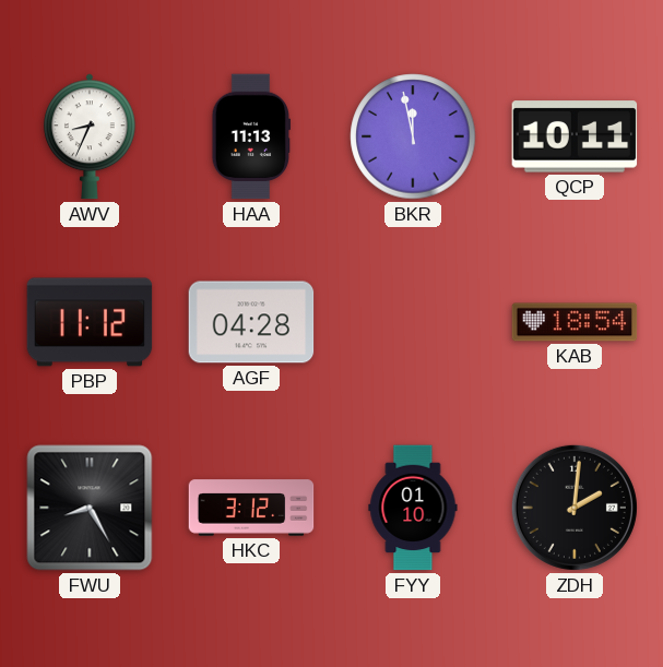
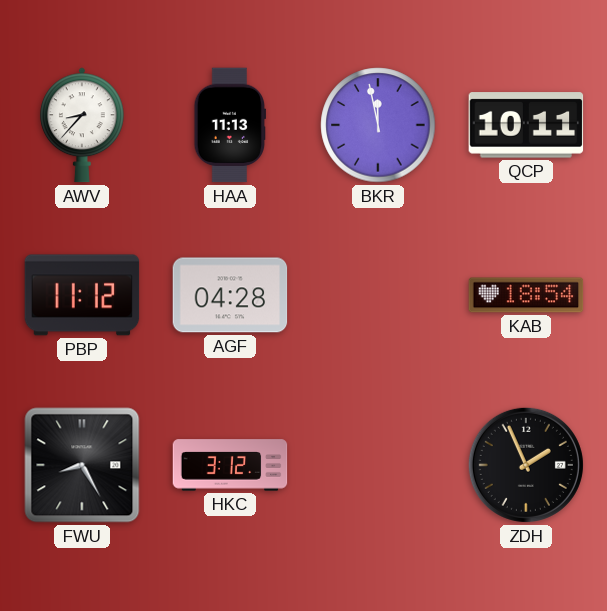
AWV: 8:34 -> 8:37 (82, 125)
FYY: 01:10 -> none (413, 508)
ZDH: 2:01 -> 1:56 (526, 465)
